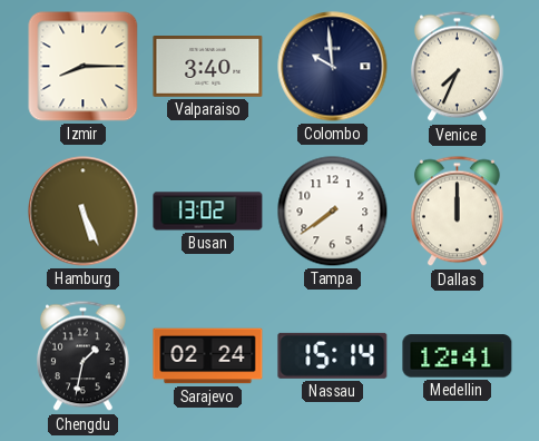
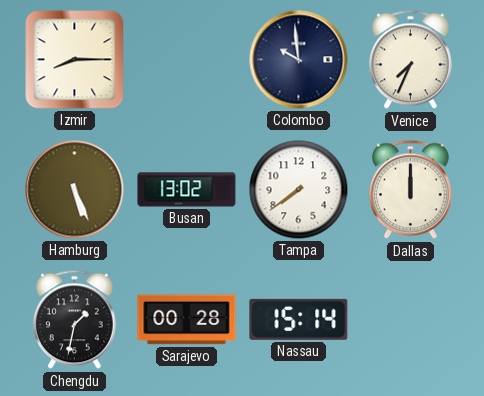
Valparaiso: 3:40 -> none (208, 67)
Sarajevo: 02:24 -> 00:28 (187, 320)
Medellin: 12:41 -> none (458, 356)
